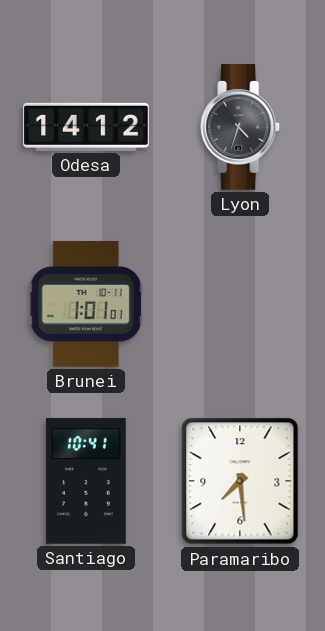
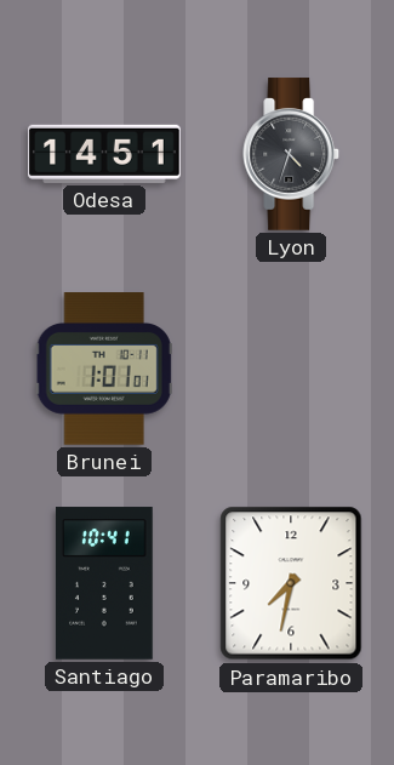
Odesa: 14:12 -> 14:51 (104, 154)
Paramaribo: 7:29 -> 7:32 (291, 583)
